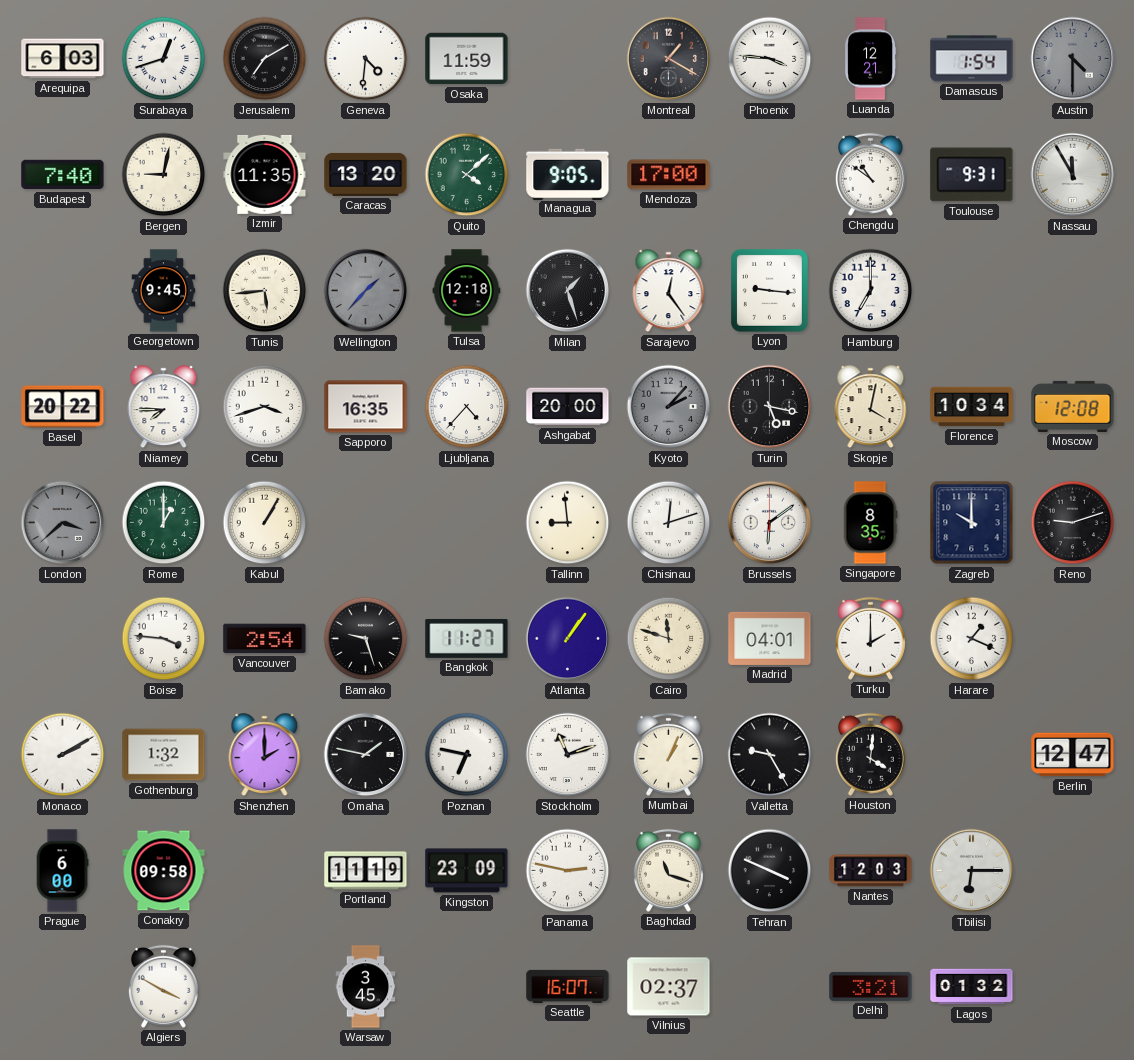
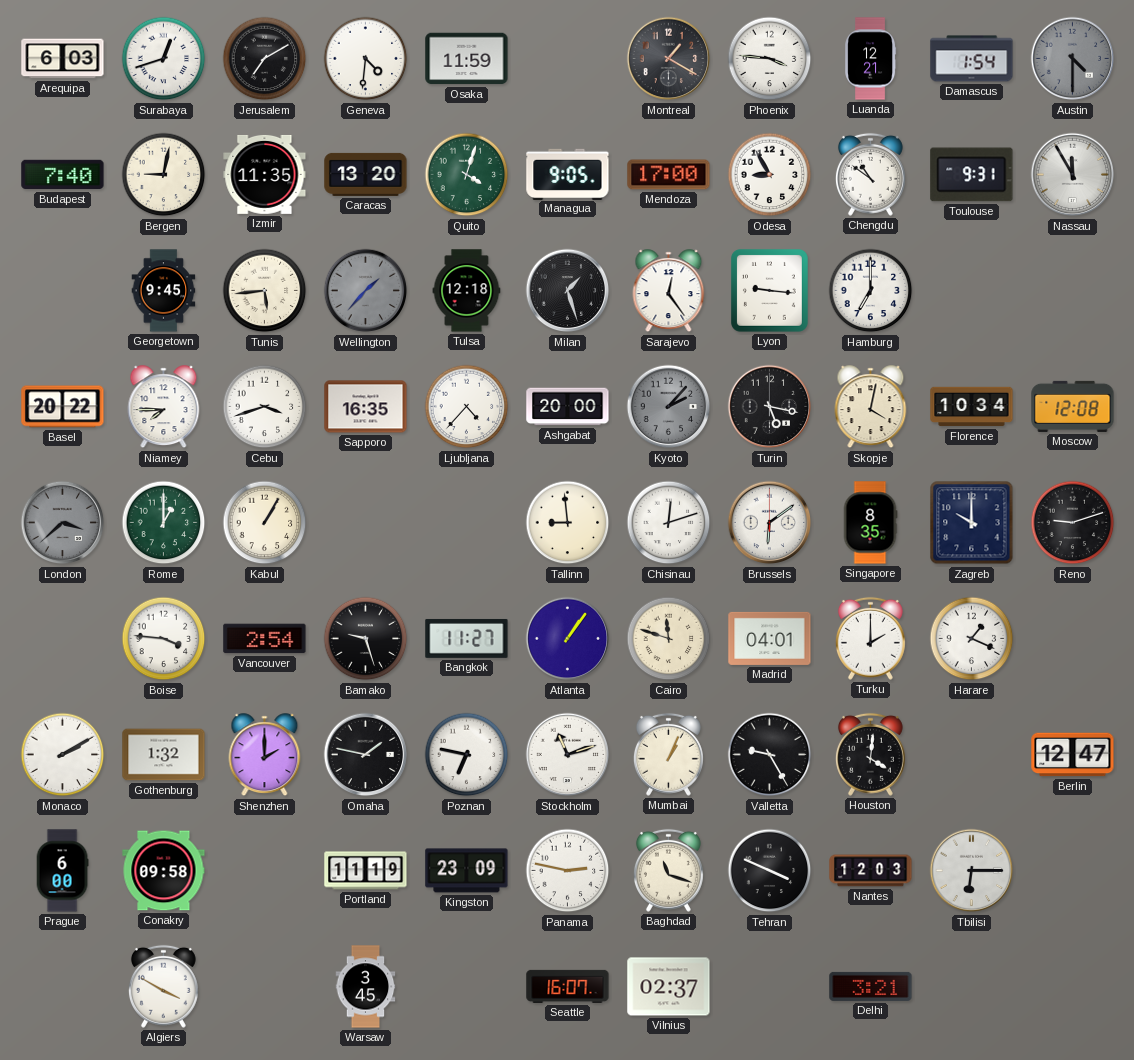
Quito: 4:08 -> 4:03 (467, 175)
Odesa: none -> 8:55 (770, 175)
Lagos: 01:32 -> none (972, 987)
